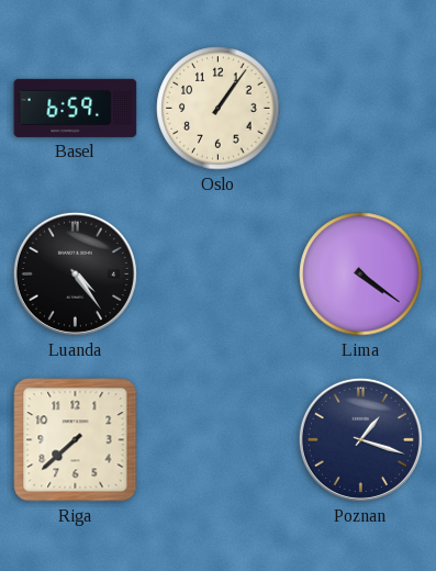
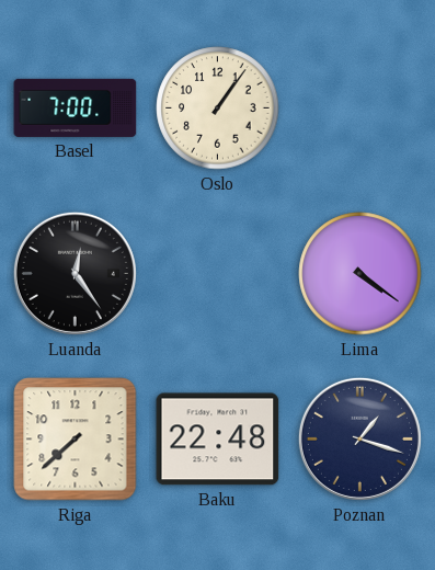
Basel: 6:59 -> 7:00 (76, 107)
Luanda: 4:24 -> 12:24 (75, 273)
Baku: none -> 22:48 (218, 440)
